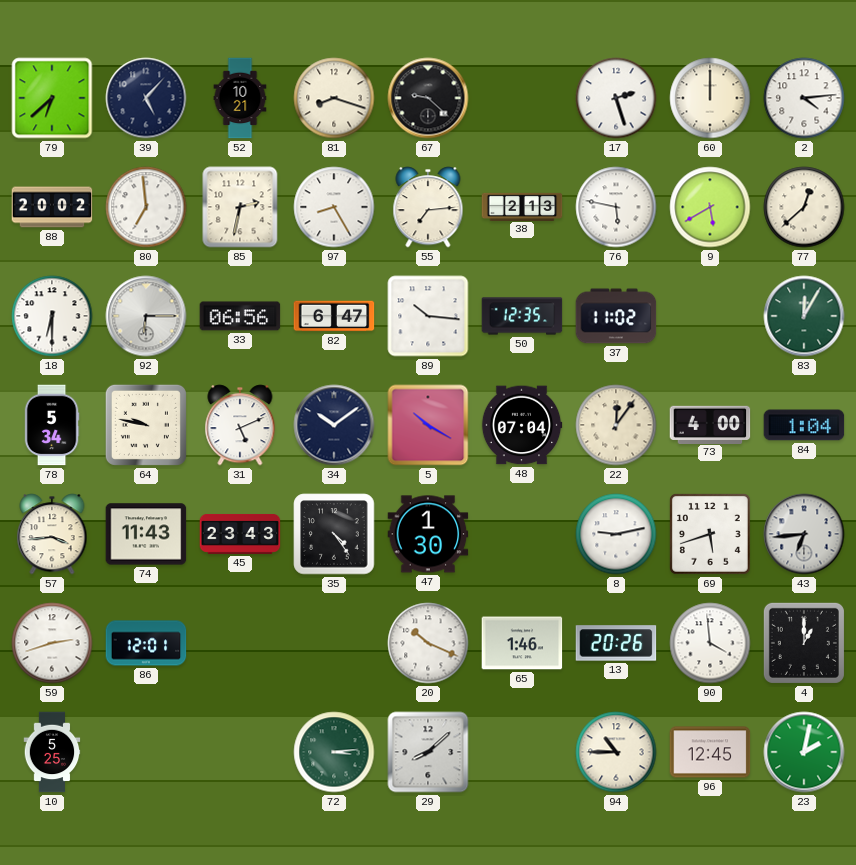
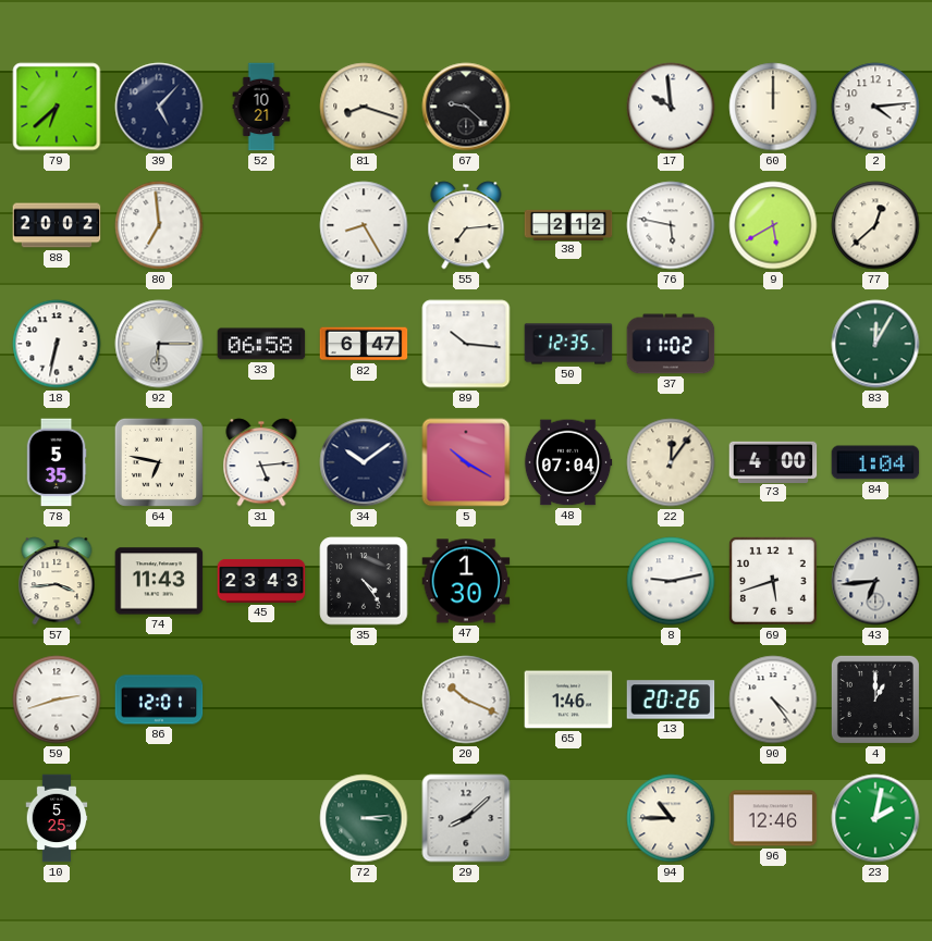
17: 2:27 -> 9:59 (671, 107)
85: 2:32 -> none (240, 207)
38: 2:13 -> 2:12 (568, 224)
18: 6:30 -> 6:32 (57, 344)
33: 06:56 -> 06:58 (261, 344)
78: 5:34 -> 5:35 (57, 462)
64: 9:47 -> 6:47 (159, 462)
31: 5:11 -> 5:14 (261, 462)
90: 3:59 -> 4:24 (773, 699)
96: 12:45 -> 12:46 (773, 818)
